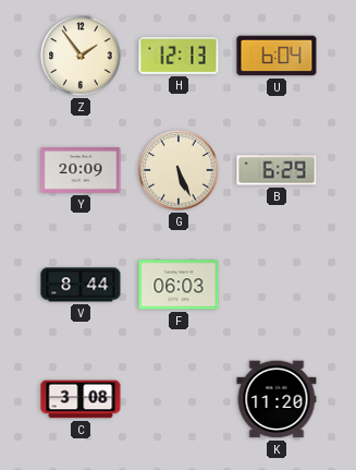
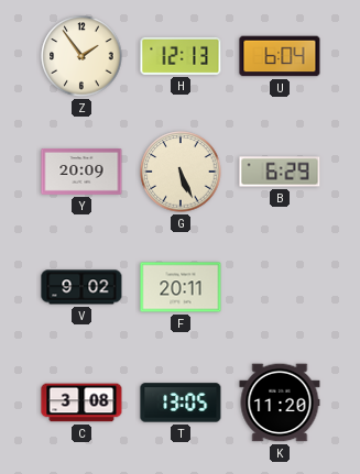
V: 8:44 -> 9:02 (81, 287)
F: 06:03 -> 20:11 (181, 287)
T: none -> 13:05 (181, 403)
